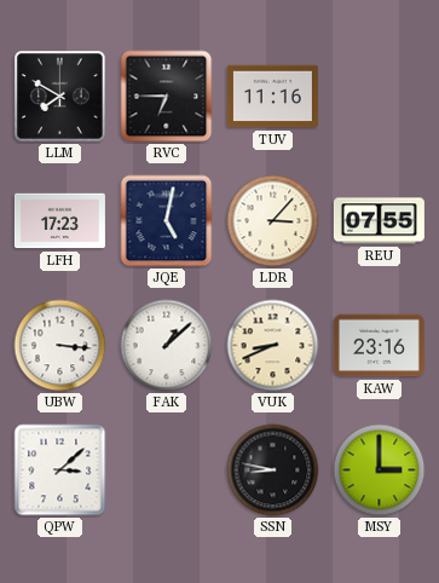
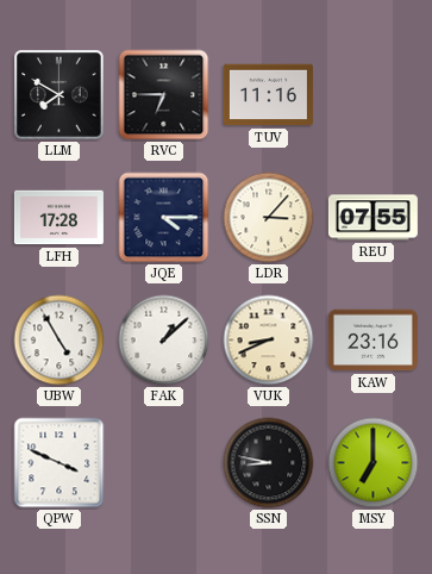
LFH: 17:23 -> 17:28 (58, 218)
JQE: 5:02 -> 4:15 (164, 218)
UBW: 3:16 -> 4:55 (60, 341)
QPW: 3:08 -> 3:49 (60, 463)
MSY: 3:00 -> 7:00 (374, 463)
